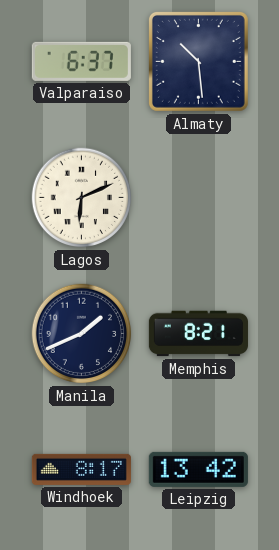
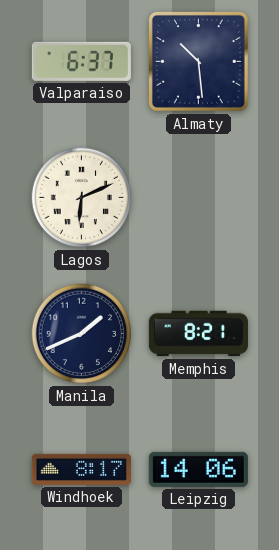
Leipzig: 13:42 -> 14:06 (198, 469)
